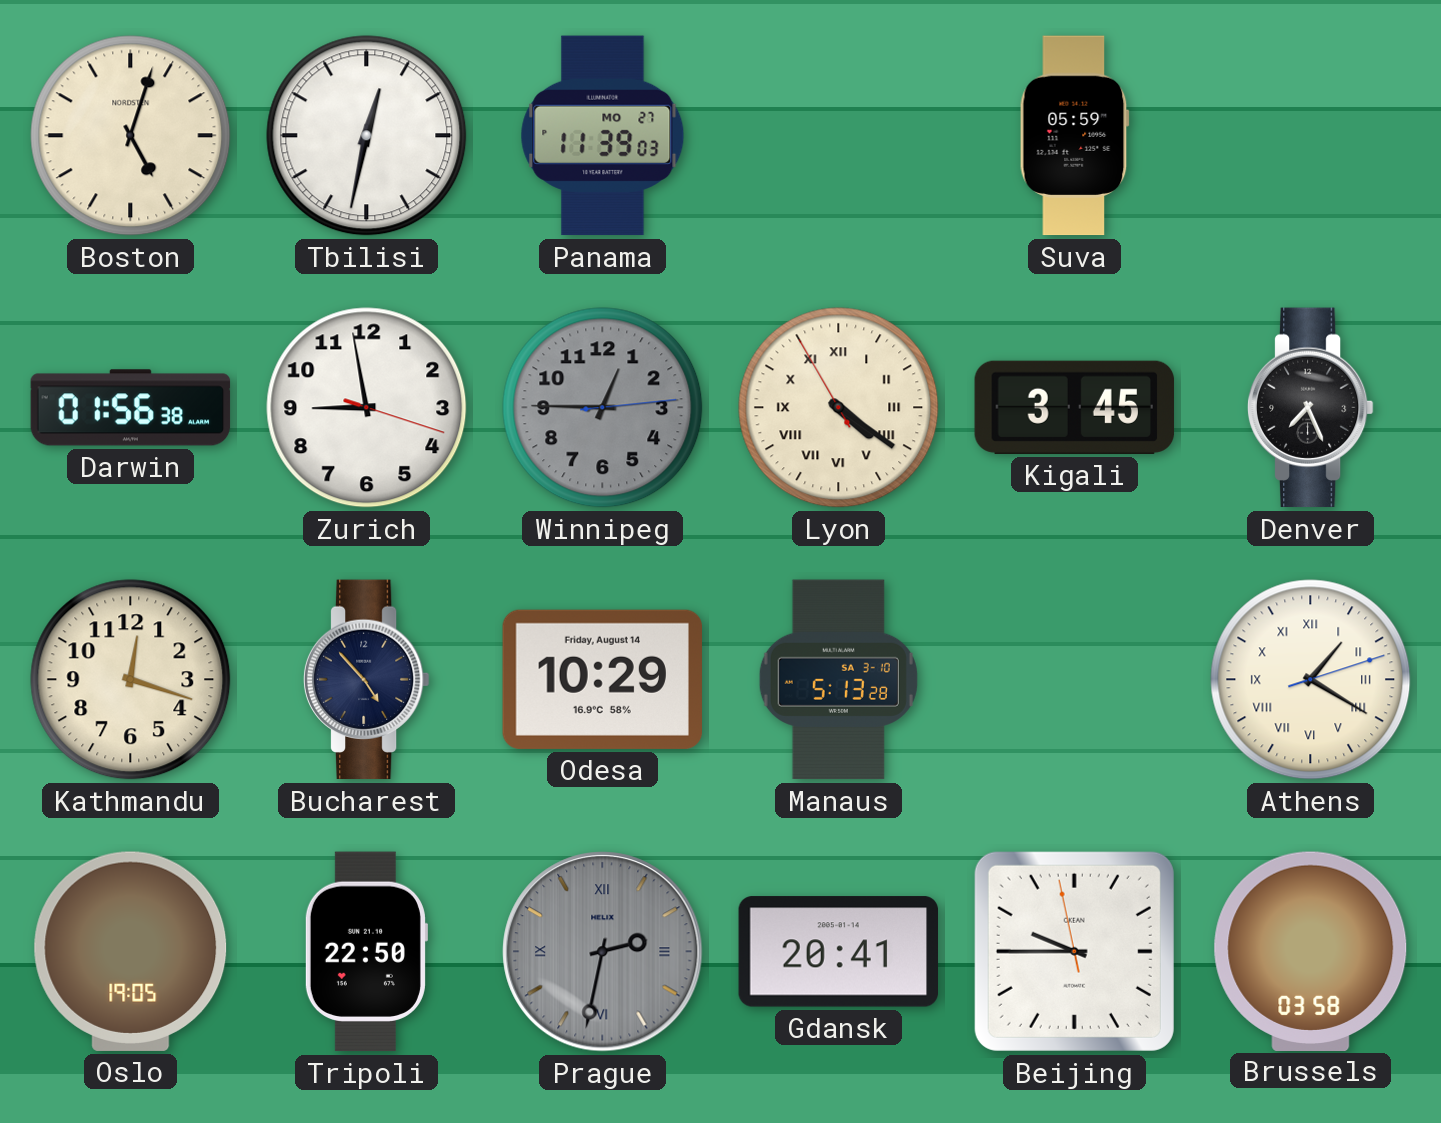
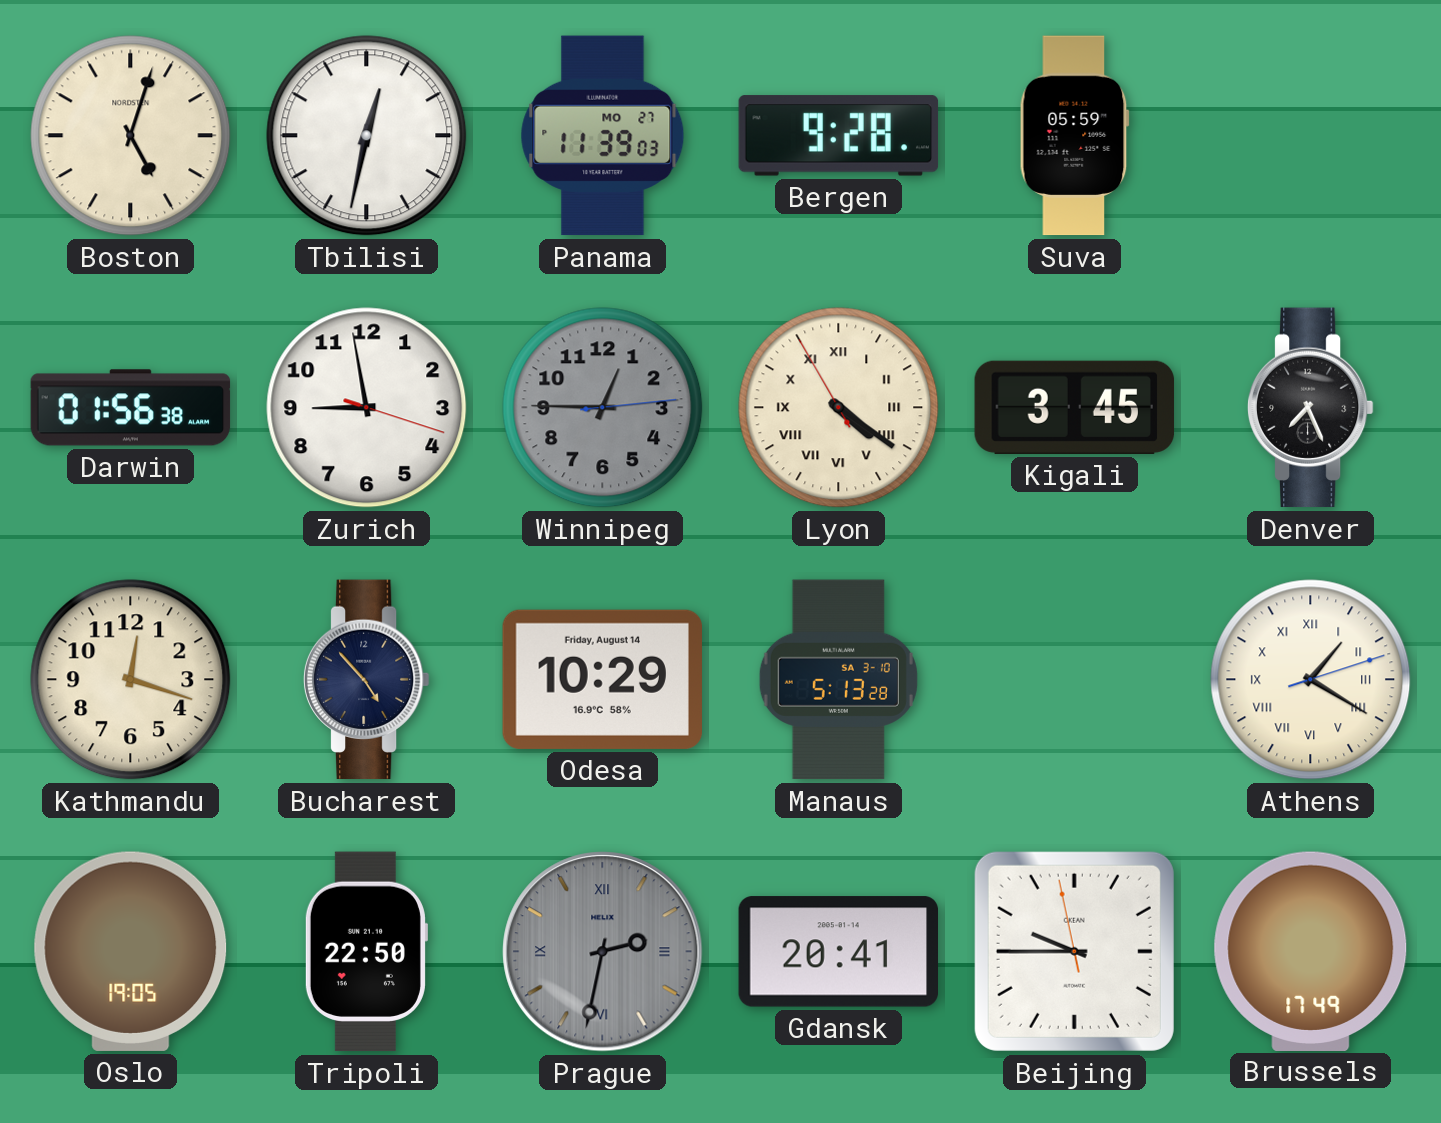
Bergen: none -> 9:28 (839, 136)
Brussels: 03:58 -> 17:49 (1311, 951)
